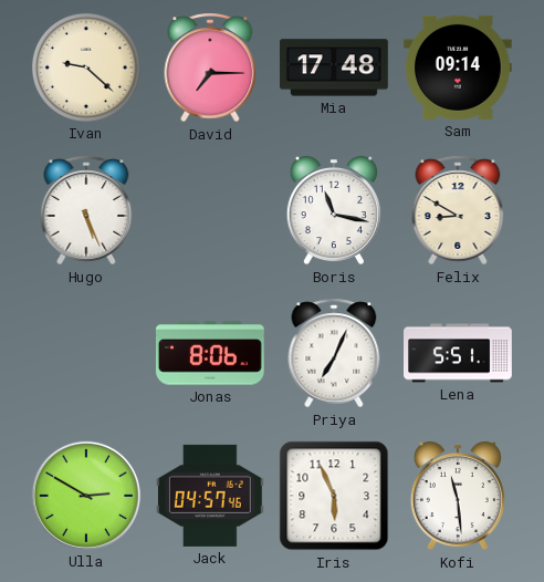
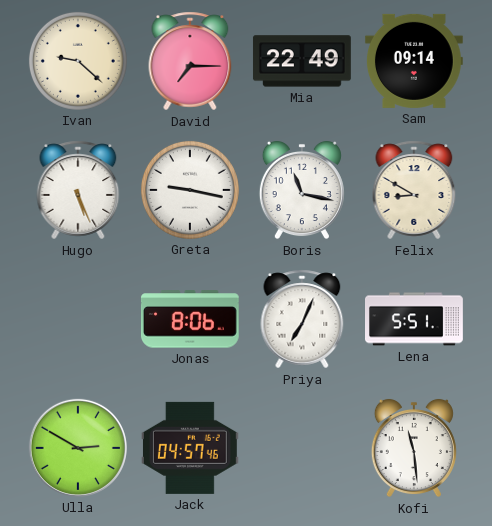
Mia: 17:48 -> 22:49 (302, 61)
Greta: none -> 9:17 (190, 190)
Iris: 5:56 -> none (334, 496)
